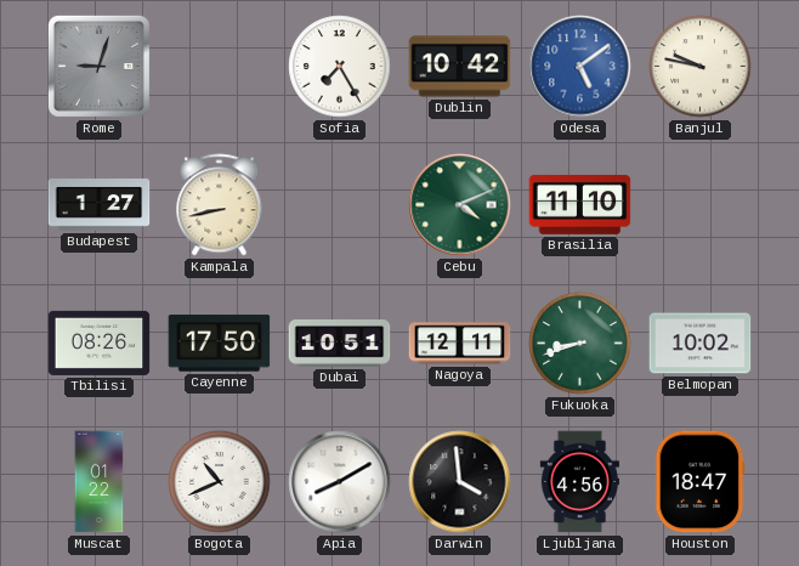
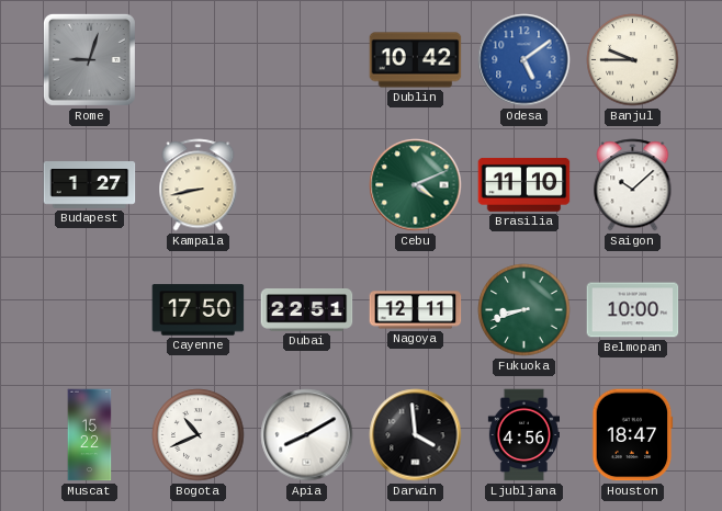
Sofia: 7:25 -> none (340, 67)
Banjul: 9:47 -> 9:45 (633, 60)
Saigon: none -> 10:08 (633, 185)
Tbilisi: 08:26 -> none (100, 343)
Dubai: 10:51 -> 22:51 (307, 310)
Belmopan: 10:02 -> 10:00 (633, 310)
Muscat: 01:22 -> 15:22 (90, 435)
